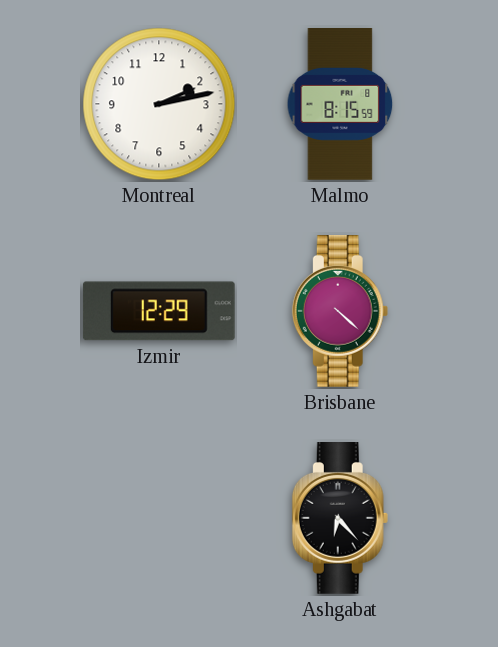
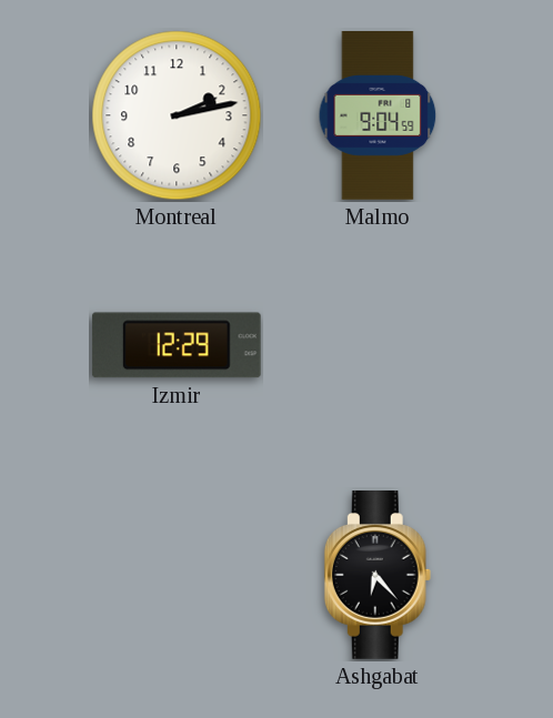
Malmo: 8:15 -> 9:04 (378, 115)
Brisbane: 4:22 -> none (340, 312)
